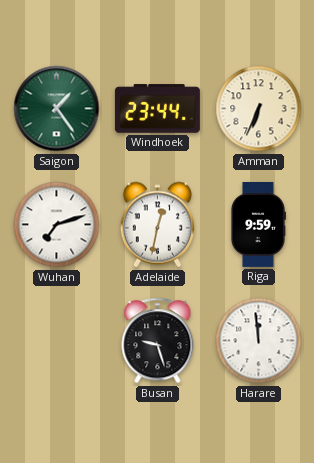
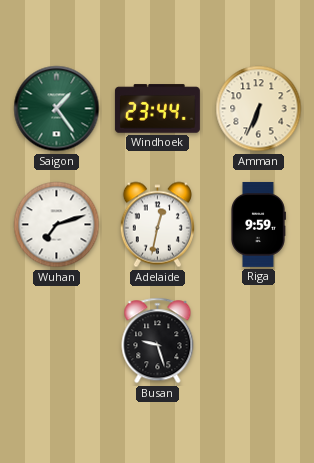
Harare: 11:59 -> none (259, 341)
